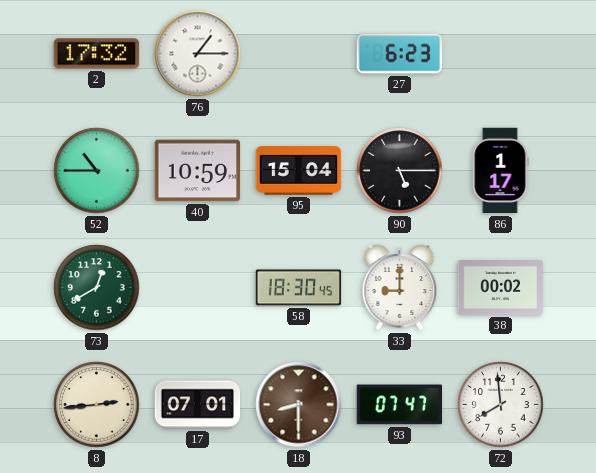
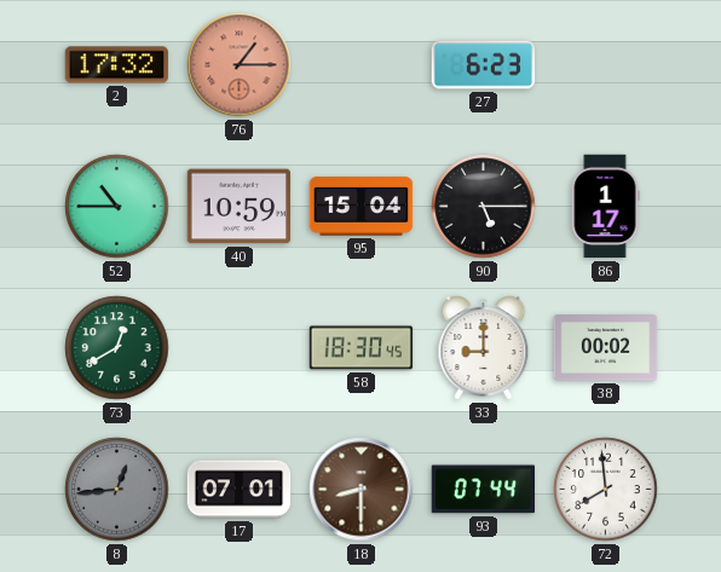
76 dial: white -> salmon (240, 65)
8: 2:44 -> 12:44 (117, 490)
8 dial: cream -> grey (117, 490)
93: 07:47 -> 07:44 (483, 490)
